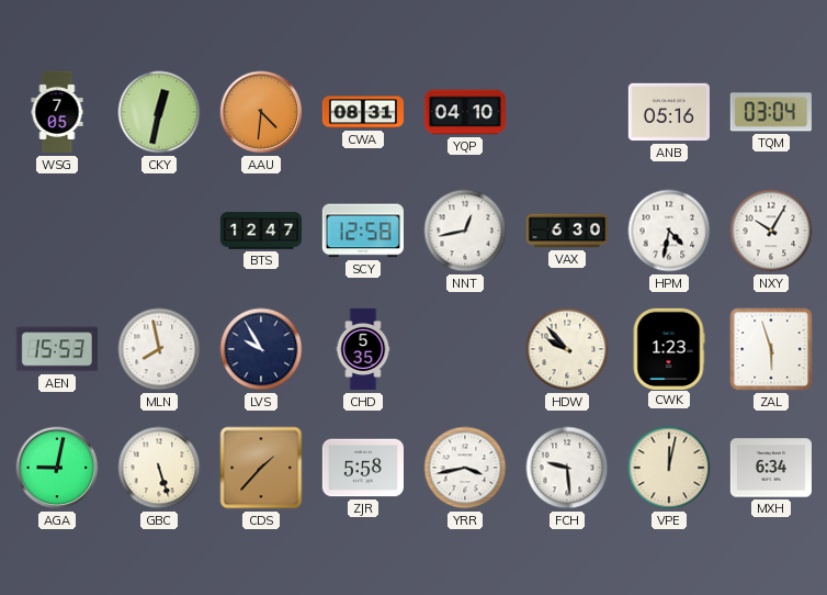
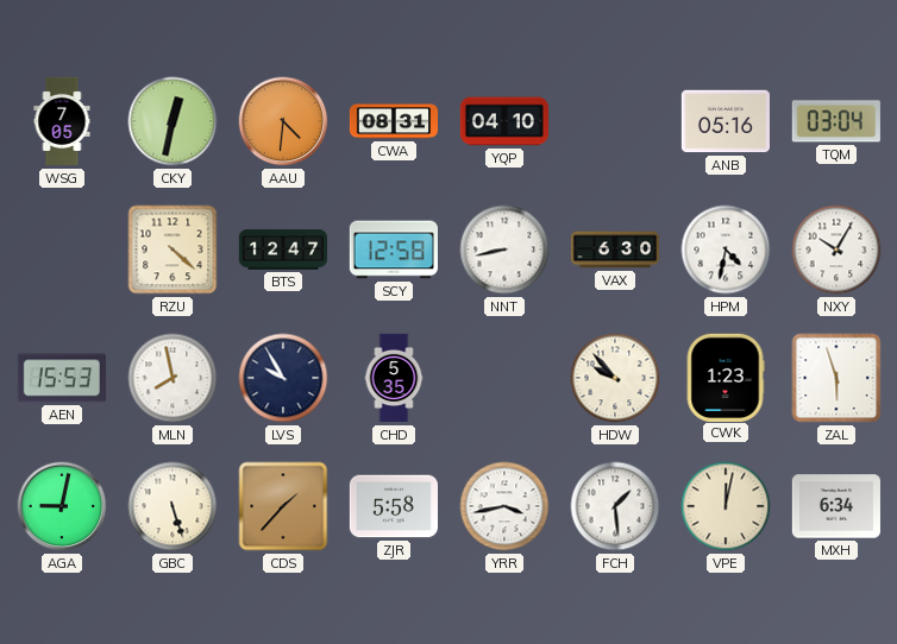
RZU: none -> 4:22 (172, 250)
NNT: 12:43 -> 8:43 (504, 250)
FCH: 9:29 -> 1:29 (615, 506)
